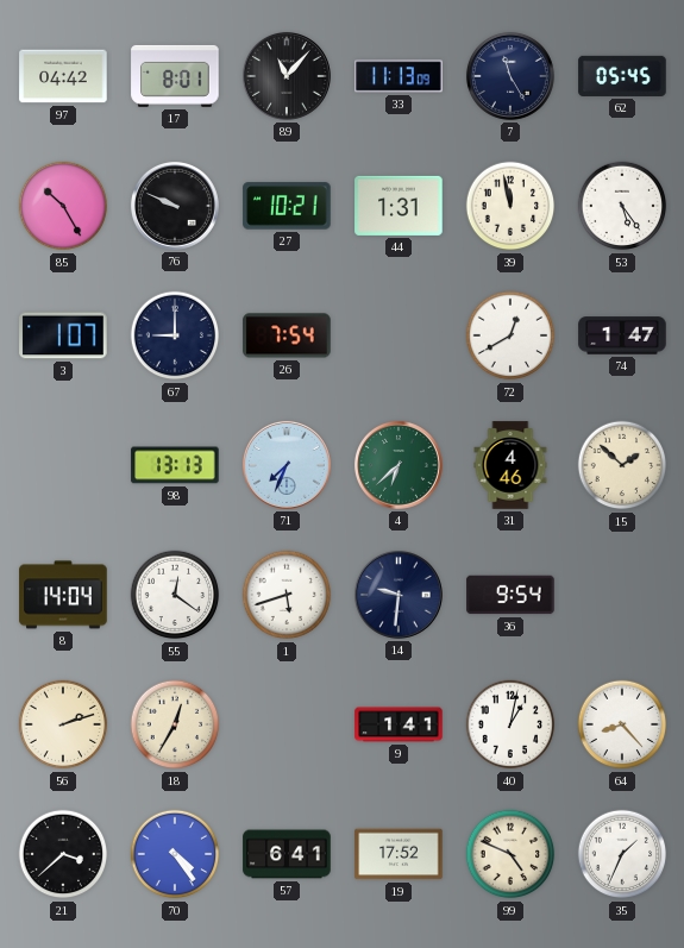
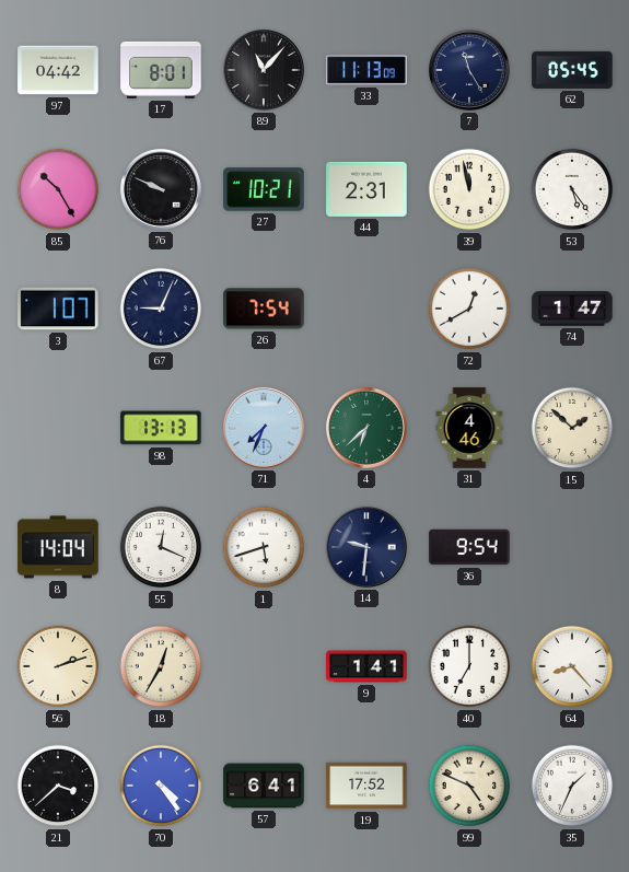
44: 1:31 -> 2:31 (366, 189)
67: 9:00 -> 9:04 (161, 309)
55: 12:21 -> 12:19 (161, 547)
40: 1:02 -> 7:00 (469, 666)
